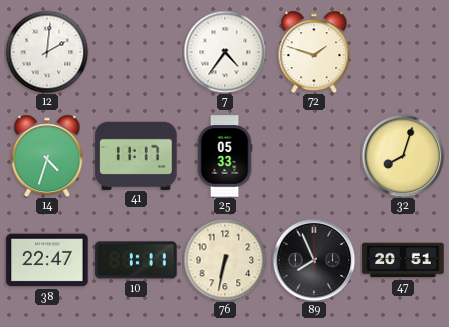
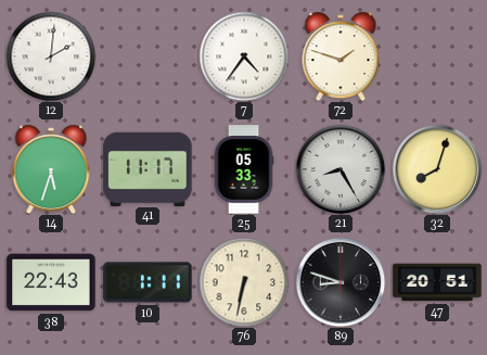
14: 4:33 -> 5:33 (51, 169)
21: none -> 8:25 (341, 169)
38: 22:47 -> 22:43 (51, 282)
89: 7:56 -> 8:48 (341, 282)
